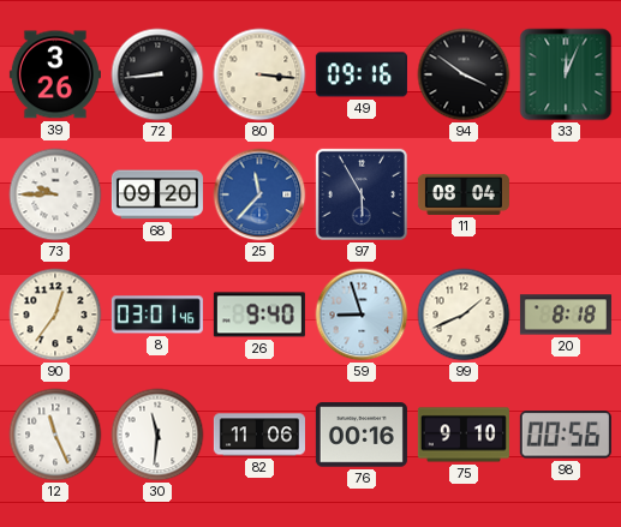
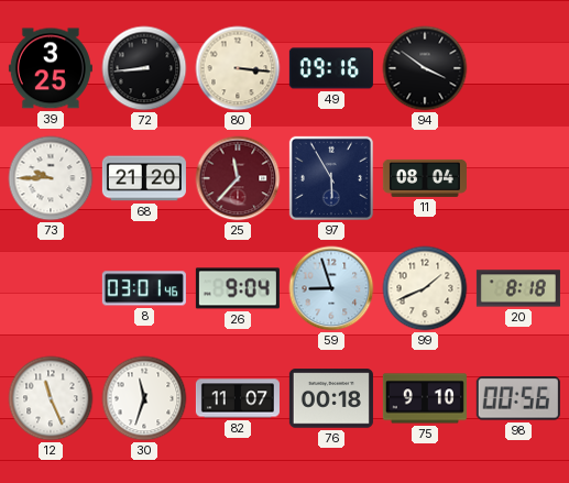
39: 3:26 -> 3:25 (51, 68)
33: 12:04 -> none (566, 74)
68: 09:20 -> 21:20 (144, 178)
25 dial: blue -> burgundy (238, 178)
90: 12:36 -> none (55, 315)
26: 9:40 -> 9:04 (238, 288)
30: 11:31 -> 11:33 (144, 398)
82: 11:06 -> 11:07 (238, 398)
76: 00:16 -> 00:18 (331, 398)
